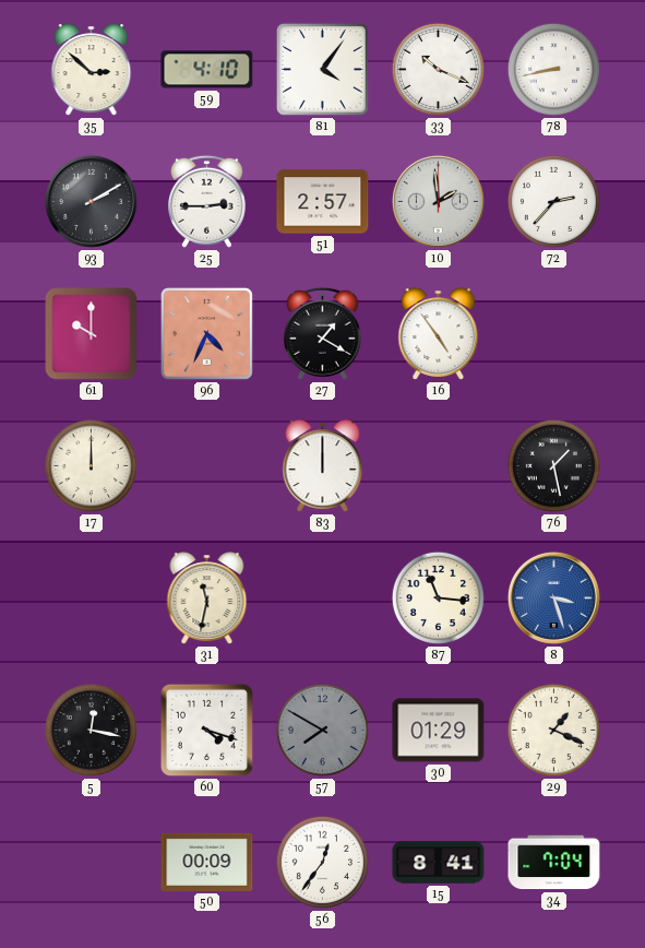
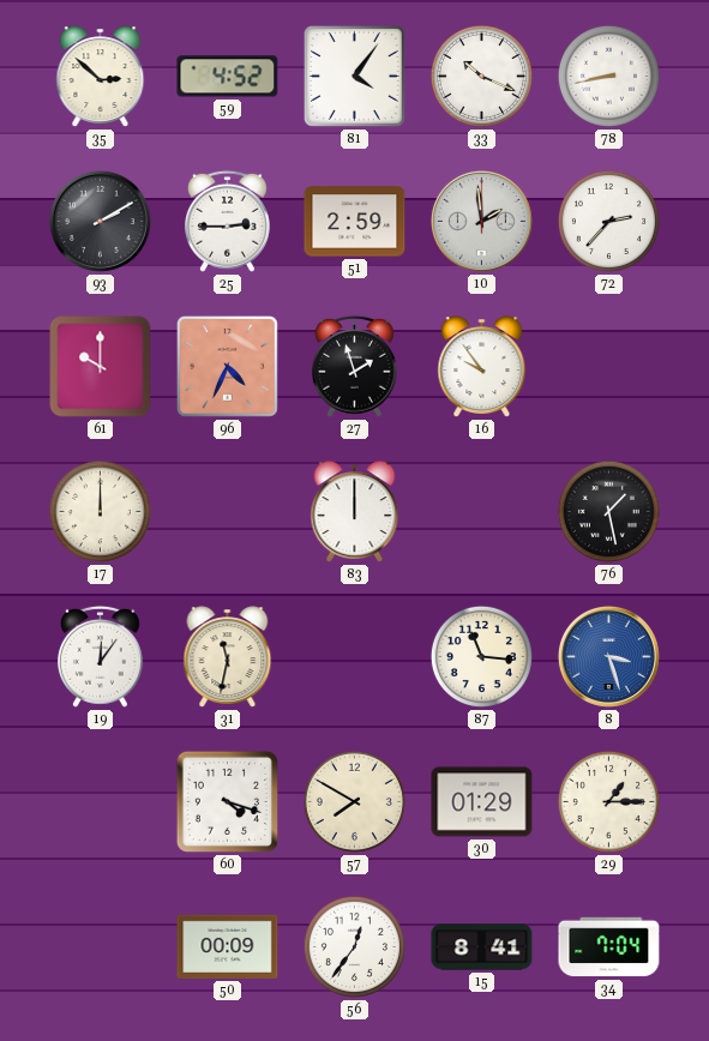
59: 4:10 -> 4:52 (228, 77)
51: 2:57 -> 2:59 (355, 222)
27: 1:20 -> 1:57 (354, 366)
16: 4:54 -> 9:54 (482, 367)
19: none -> 12:06 (100, 656)
5: 12:17 -> none (91, 730)
57 dial: grey -> cream (354, 801)
29: 1:19 -> 1:15 (608, 801)
